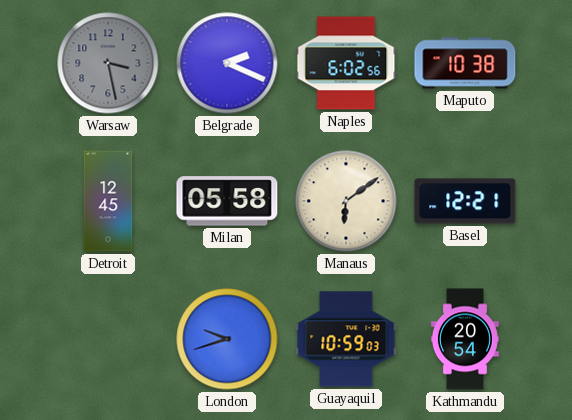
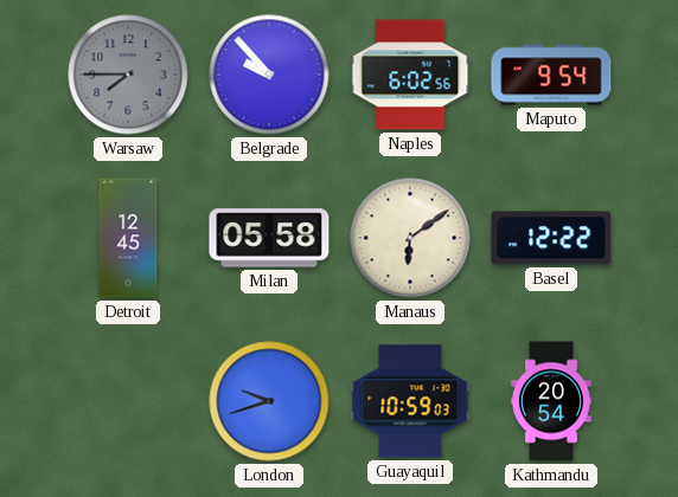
Warsaw: 3:28 -> 7:45 (128, 75)
Belgrade: 2:19 -> 9:53 (269, 75)
Maputo: 10:38 -> 9:54 (551, 75)
Basel: 12:21 -> 12:22 (551, 238)
